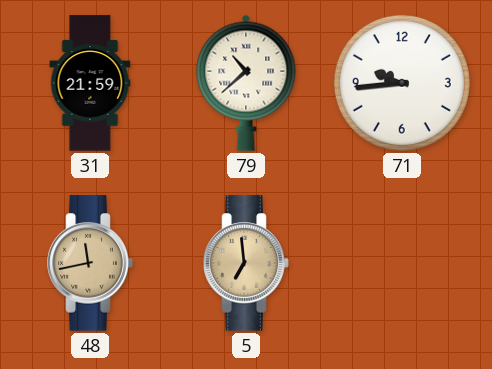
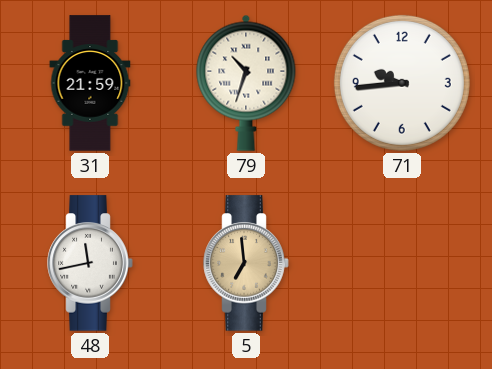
79: 10:38 -> 10:33 (246, 83)
48 dial: champagne -> white (90, 263)
